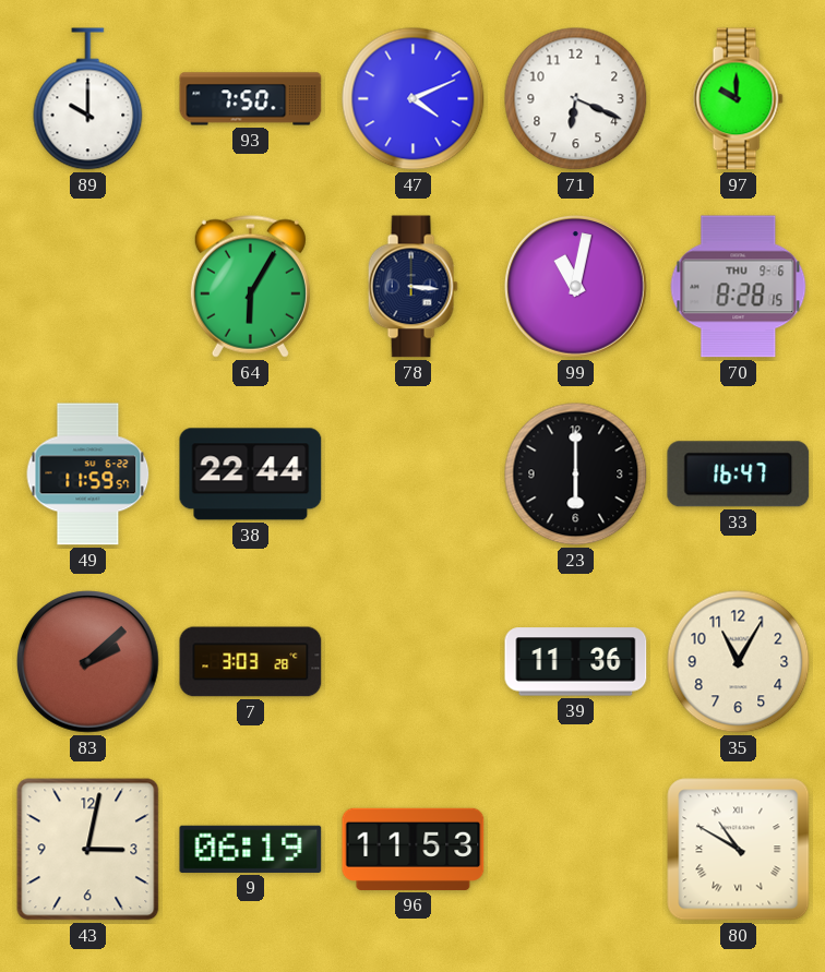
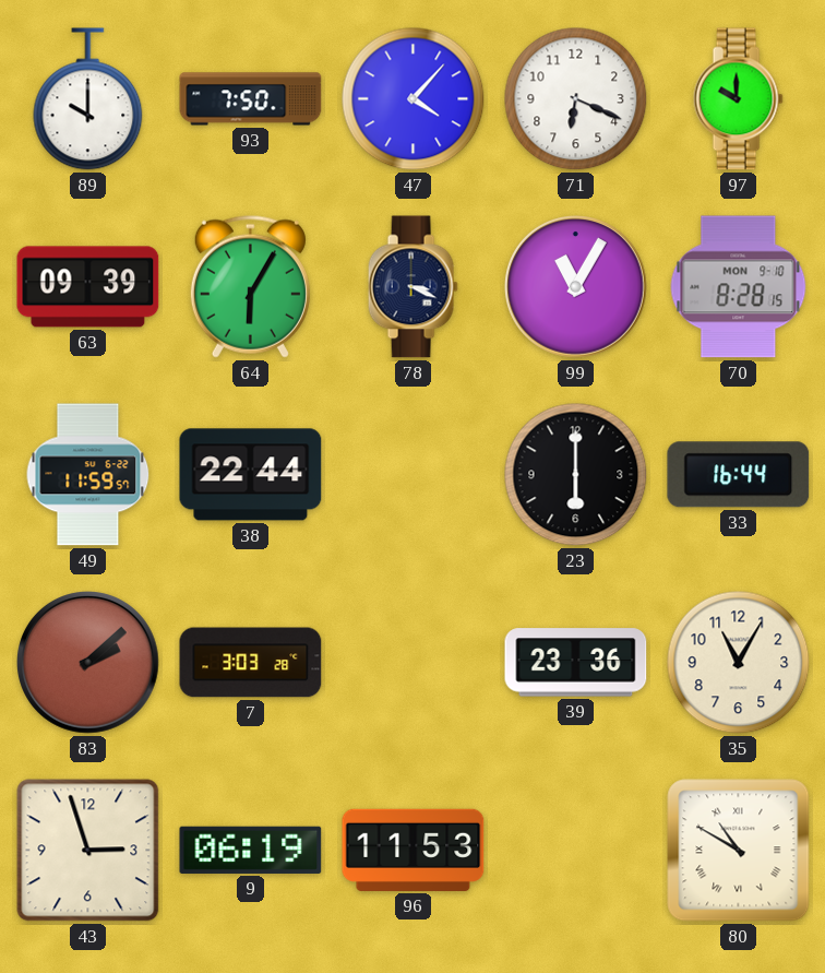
47: 4:11 -> 4:07 (414, 99)
63: none -> 09:39 (88, 287)
78: 3:16 -> 3:19 (412, 287)
99: 11:02 -> 11:05 (576, 287)
70 date: THU 9-6 -> MON 9-10 (739, 287)
33: 16:47 -> 16:44 (739, 475)
39: 11:36 -> 23:36 (576, 663)
43: 3:02 -> 2:57 (88, 851)
